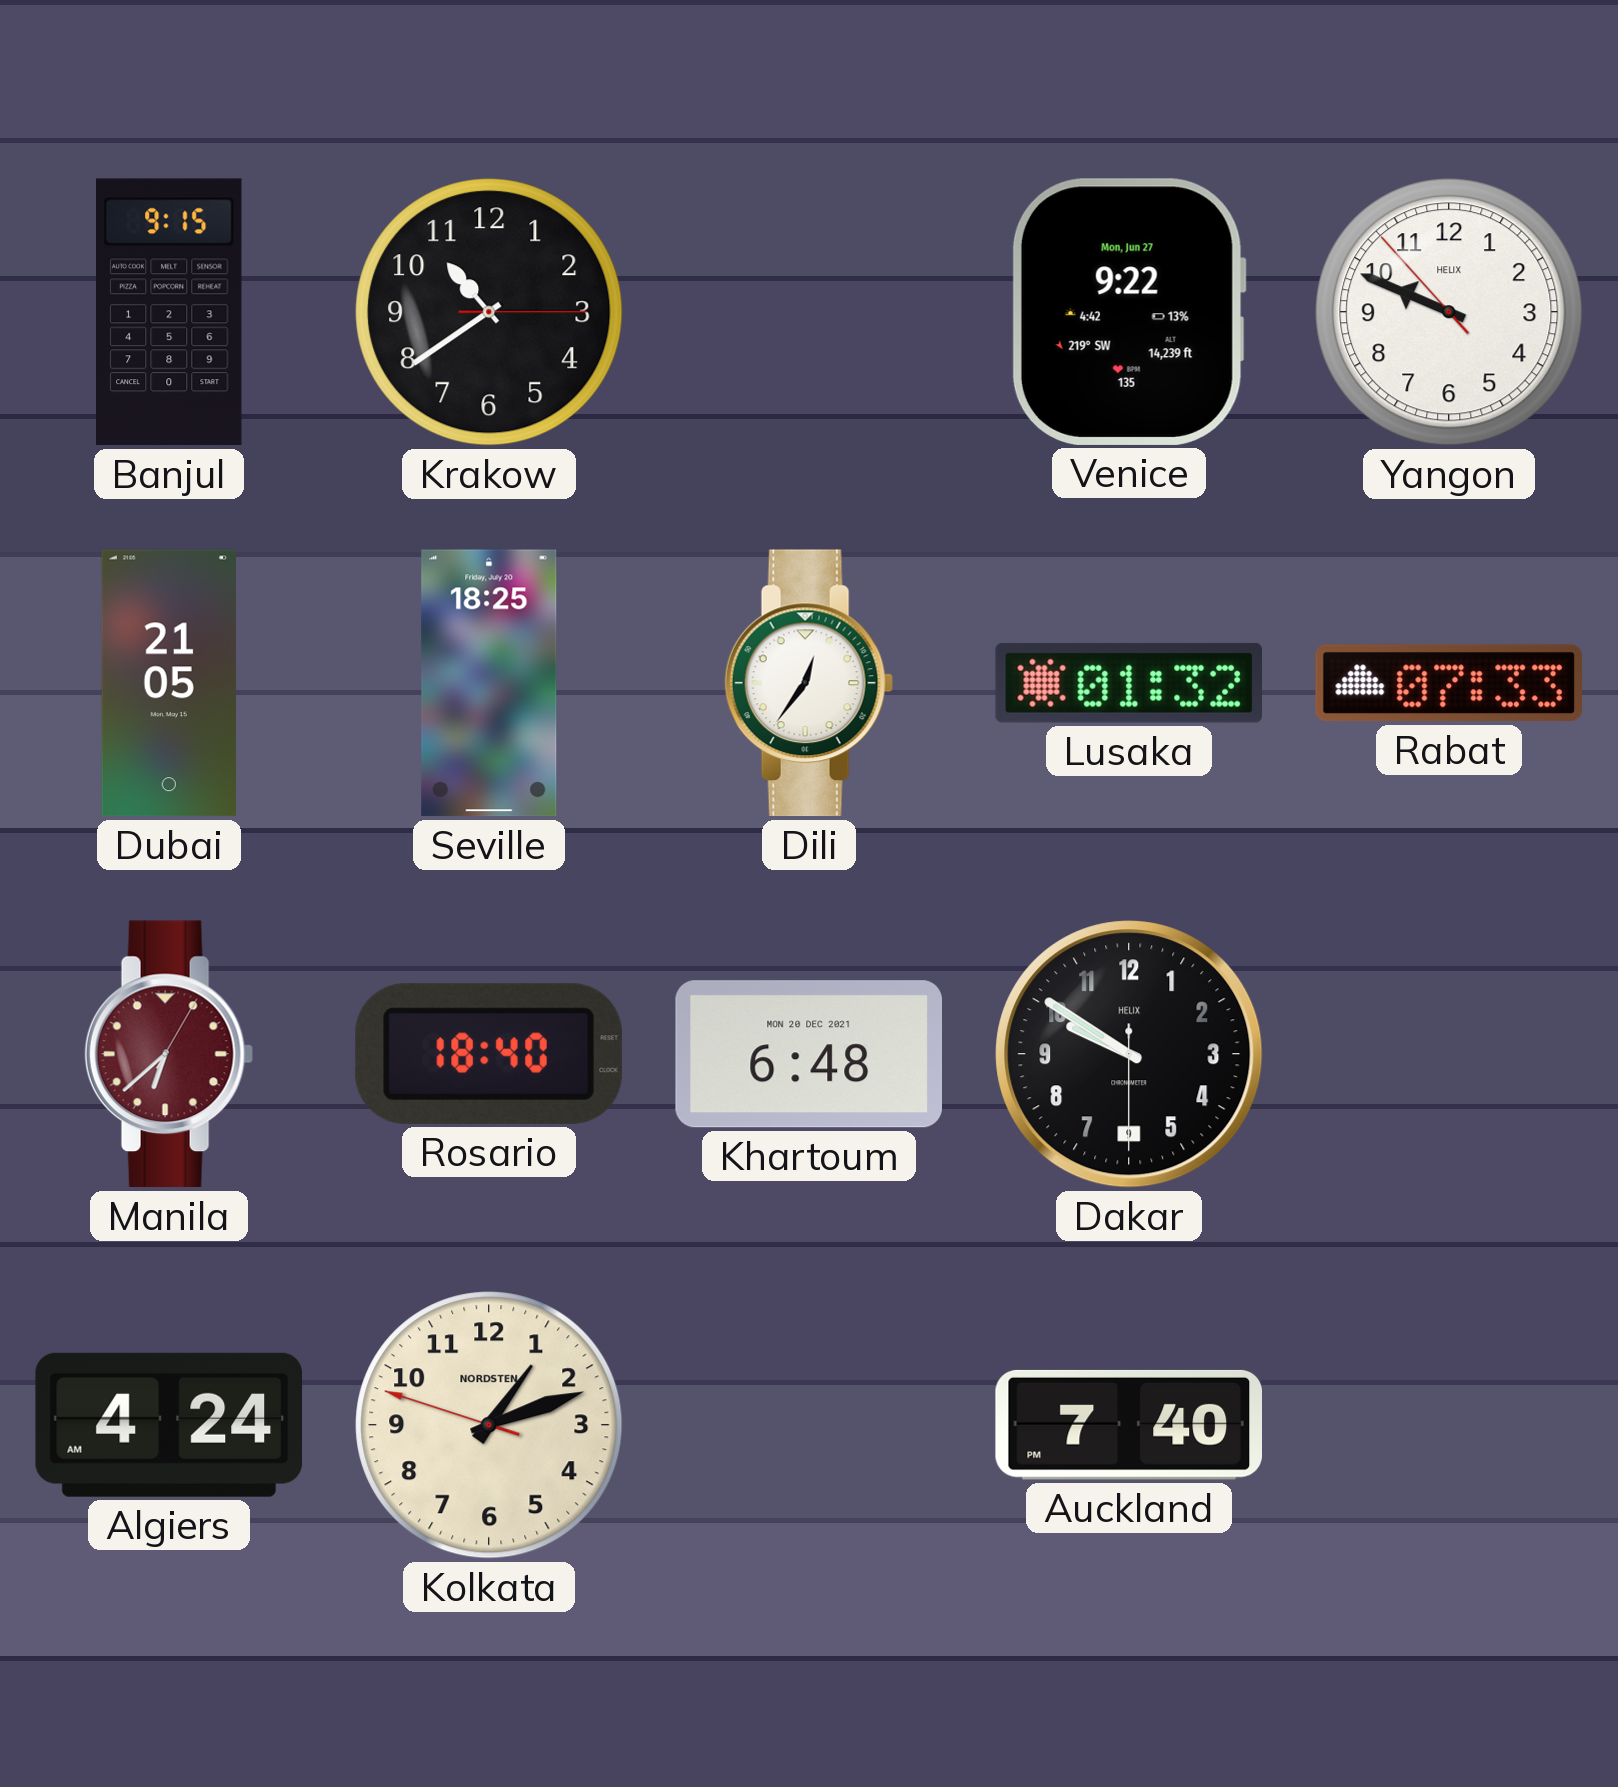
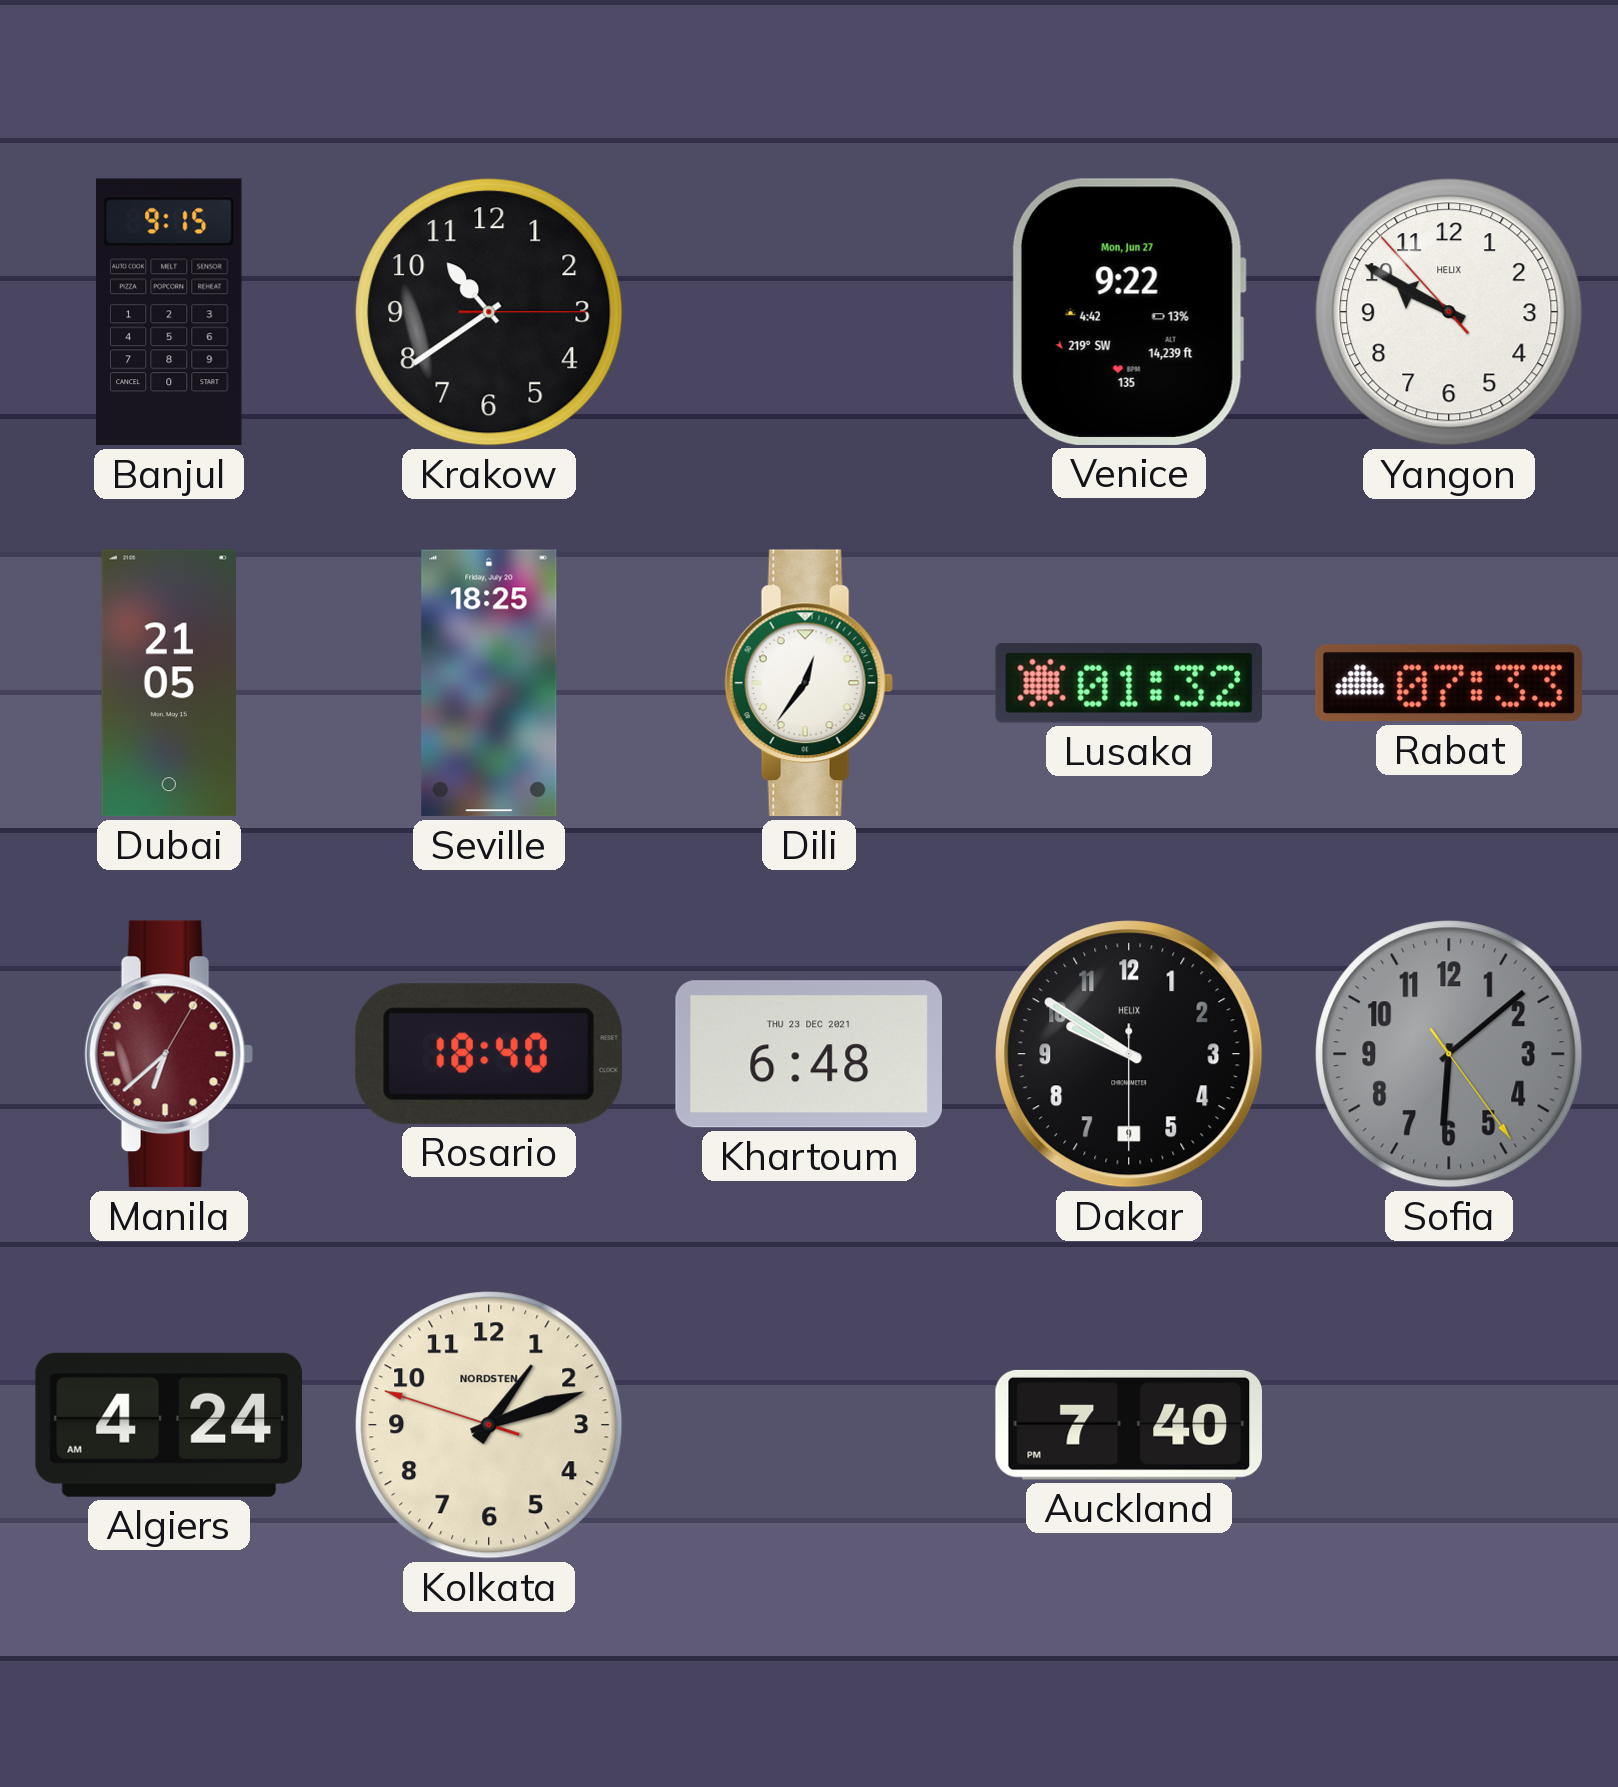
Yangon: 9:48 -> 9:49 (1449, 312)
Khartoum date: MON 20 DEC 2021 -> THU 23 DEC 2021 (808, 1054)
Sofia: none -> 6:08 (1449, 1054)
